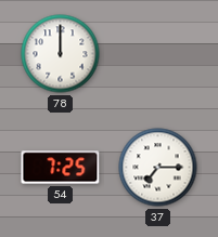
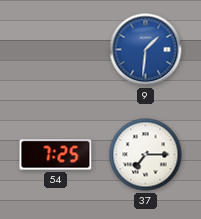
78: 12:00 -> none (61, 54)
9: none -> 1:31 (146, 50)
